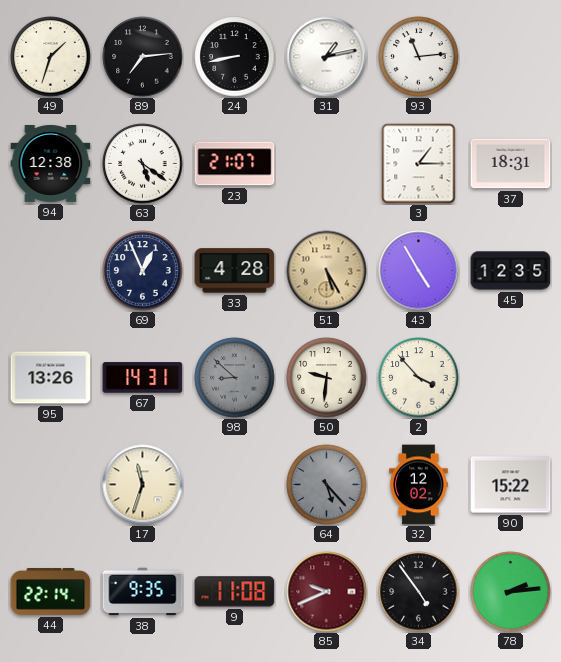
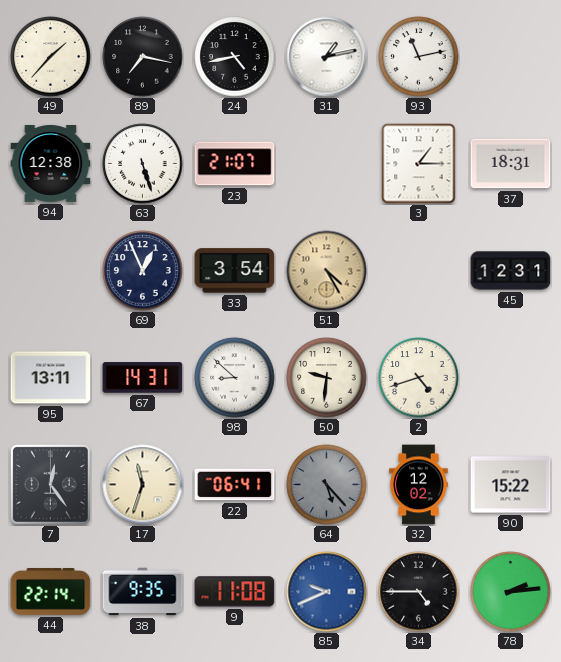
49: 1:33 -> 1:37 (51, 57)
89: 7:14 -> 7:17 (143, 57)
24: 8:43 -> 4:43 (235, 57)
93: 11:14 -> 11:13 (419, 57)
63: 5:21 -> 5:27 (143, 164)
33: 4:28 -> 3:54 (235, 271)
51: 5:25 -> 4:25 (327, 271)
43: 4:55 -> none (419, 271)
45: 12:35 -> 12:31 (511, 271)
95: 13:26 -> 13:11 (51, 378)
98 dial: grey -> white (235, 378)
2: 3:53 -> 4:42 (419, 378)
7: none -> 12:24 (50, 484)
22: none -> 06:41 (235, 485)
85 dial: burgundy -> blue (327, 592)
34: 4:54 -> 4:45 (419, 592)
